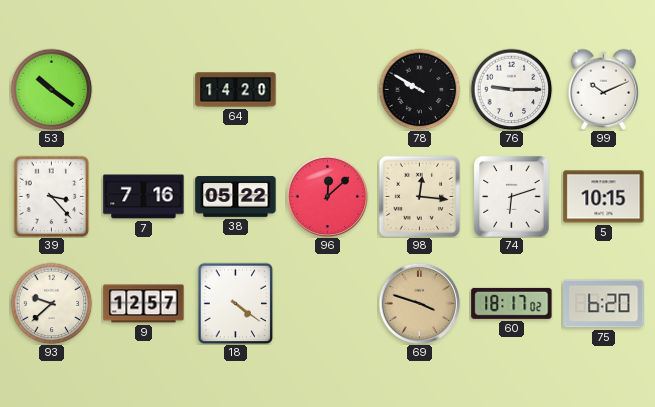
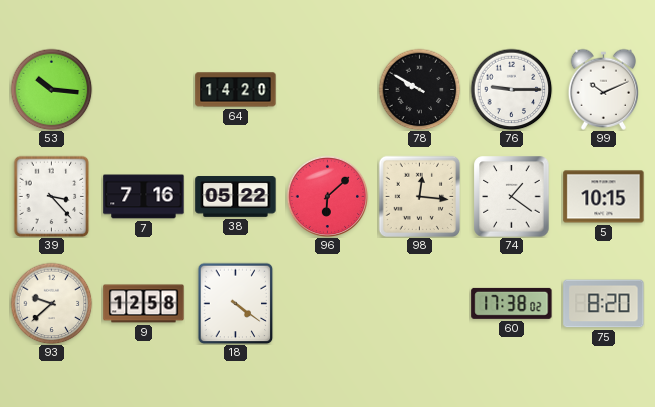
53: 10:21 -> 10:16 (51, 89)
96: 12:08 -> 6:08 (327, 196)
74: 6:12 -> 1:21 (512, 197)
9: 12:57 -> 12:58 (144, 304)
69: 3:48 -> none (419, 303)
60: 18:17 -> 17:38 (512, 303)
75: 6:20 -> 8:20 (604, 304)
